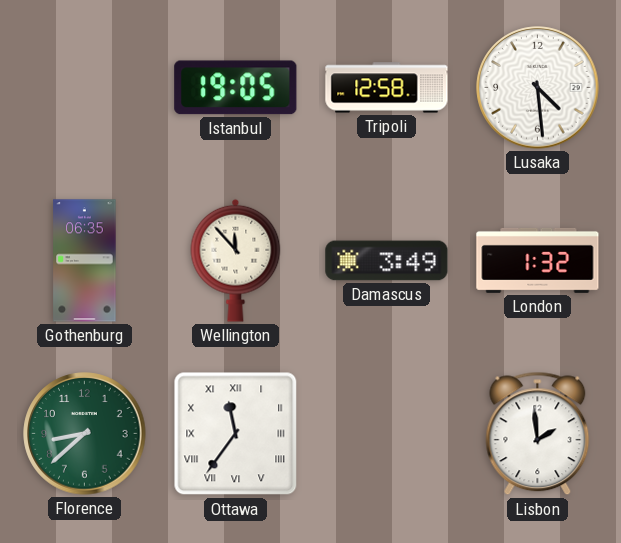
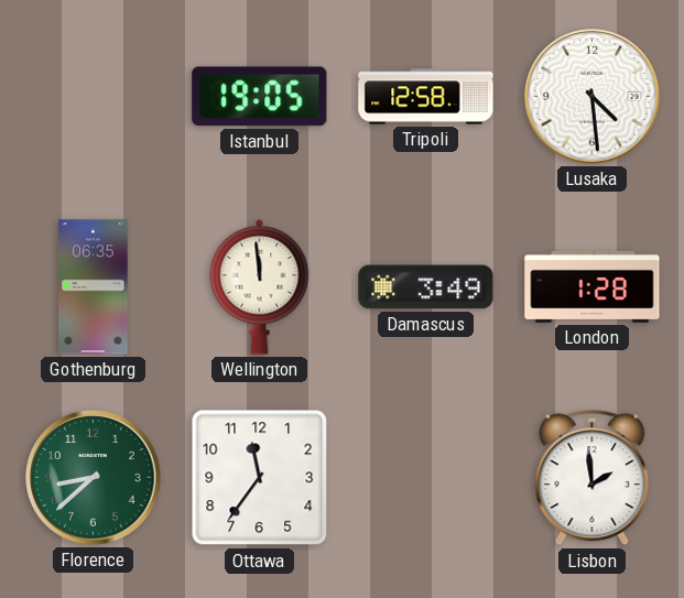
Wellington: 11:53 -> 11:59 (260, 286)
London: 1:32 -> 1:28 (593, 286)
Ottawa numerals: Roman -> Arabic (260, 478)
